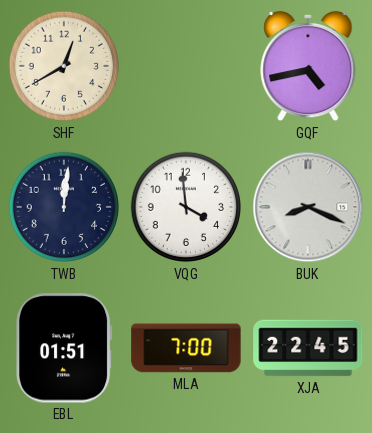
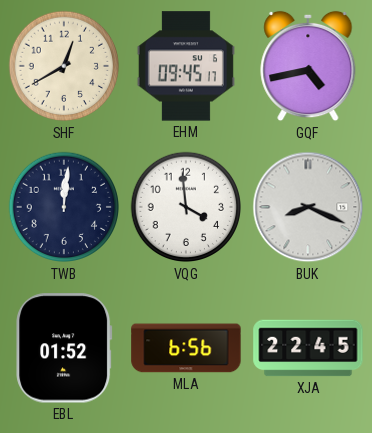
EHM: none -> 09:45 (186, 66)
EBL: 01:51 -> 01:52 (64, 348)
MLA: 7:00 -> 6:56 (186, 348)
